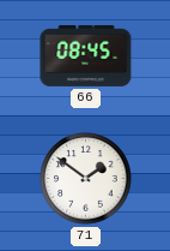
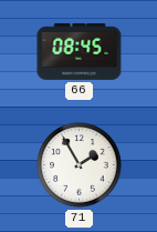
71: 1:51 -> 1:55 (80, 165)
